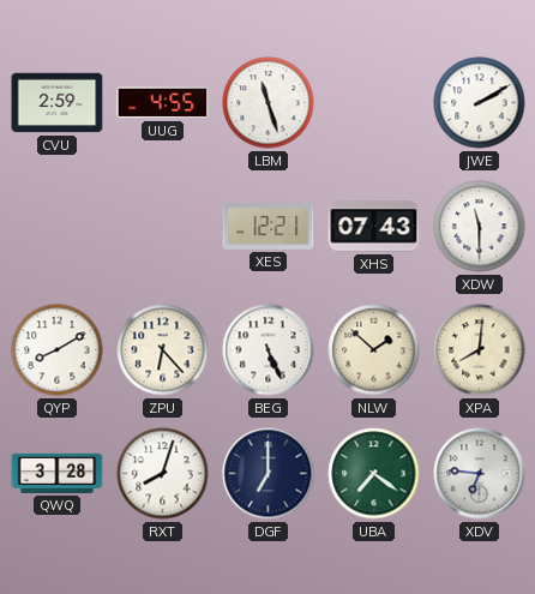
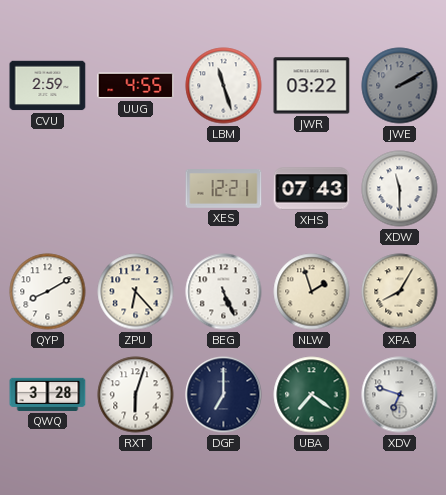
JWR: none -> 03:22 (312, 86)
JWE dial: white -> grey (400, 86)
NLW: 1:52 -> 1:57 (312, 292)
XPA: 8:01 -> 8:05 (400, 292)
RXT: 8:03 -> 6:03 (136, 395)
XDV: 6:46 -> 6:48 (400, 395)
